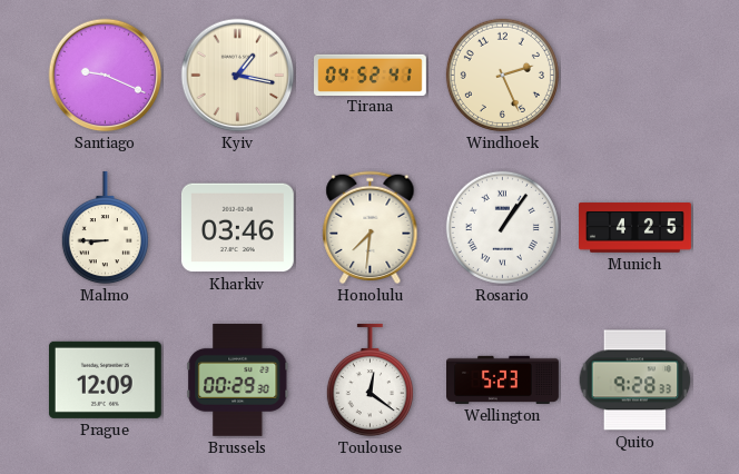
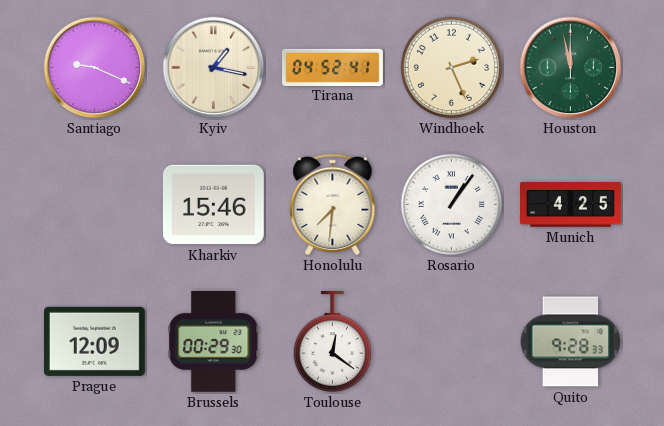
Houston: none -> 11:58 (571, 68)
Malmo: 8:45 -> none (105, 228)
Kharkiv: 03:46 -> 15:46 (213, 205)
Wellington: 5:23 -> none (503, 379)
